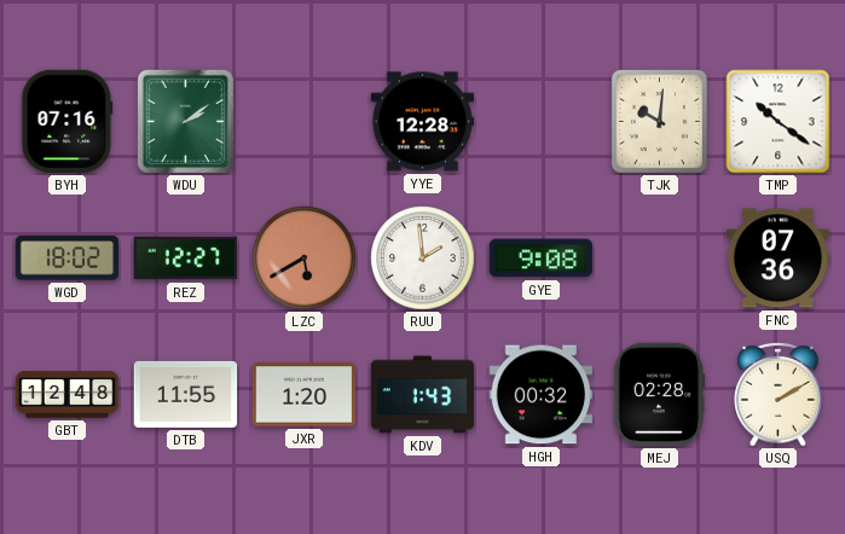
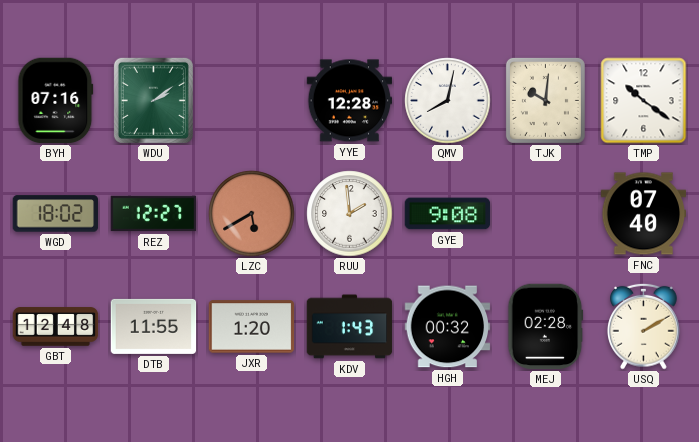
QMV: none -> 8:02 (448, 101)
FNC: 07:36 -> 07:40 (644, 214)
